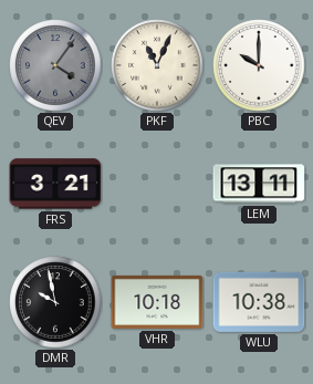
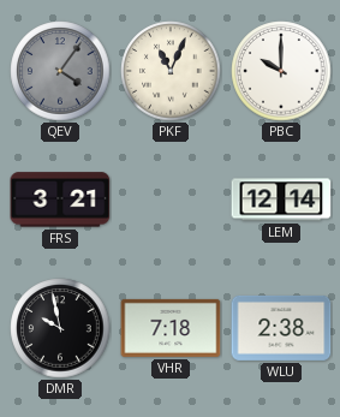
LEM: 13:11 -> 12:14 (281, 199)
VHR: 10:18 -> 7:18 (171, 328)
WLU: 10:38 -> 2:38 (281, 328)
